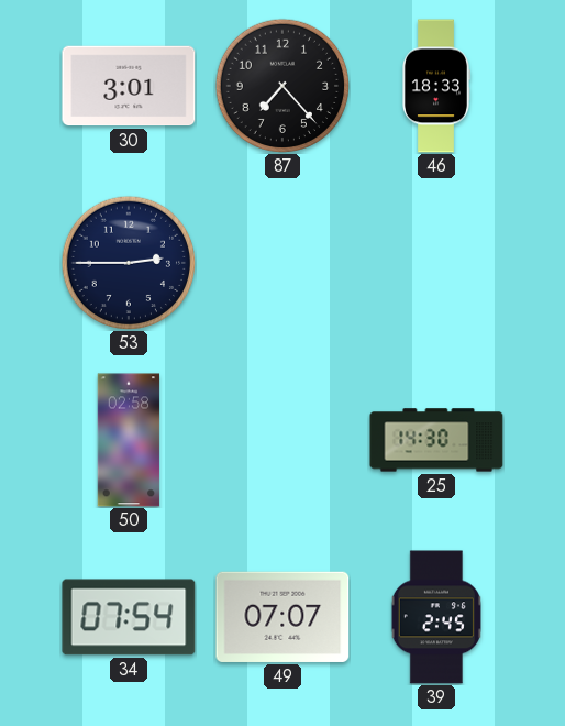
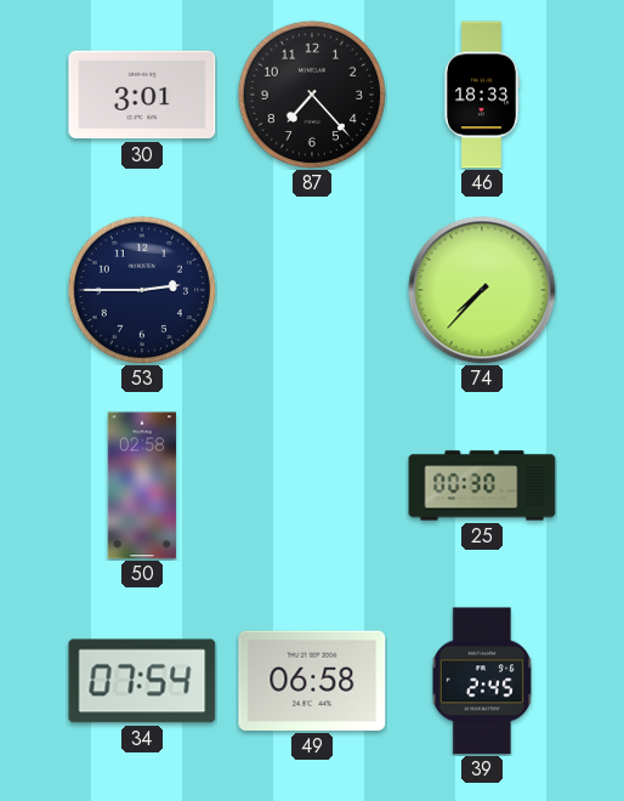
74: none -> 7:37 (482, 290)
25: 14:30 -> 00:30 (482, 485)
49: 07:07 -> 06:58 (312, 681)
